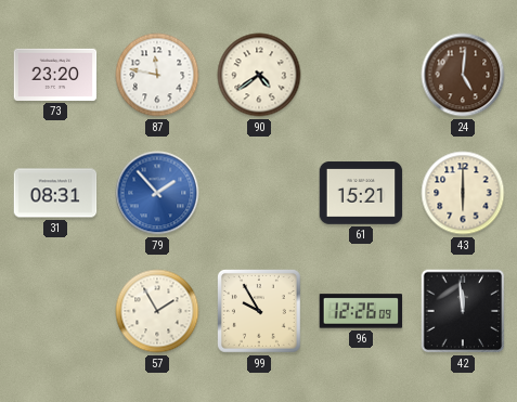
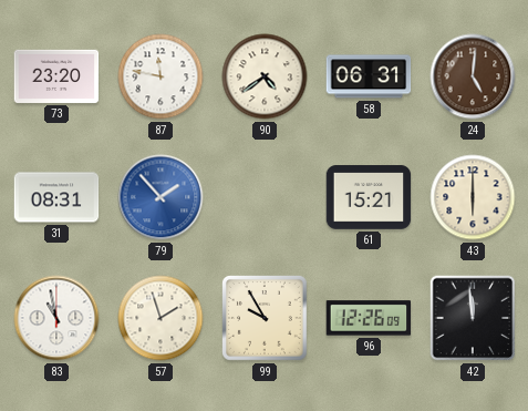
58: none -> 06:31 (369, 76)
83: none -> 10:58 (56, 318)
57: 1:55 -> 1:57 (161, 318)
